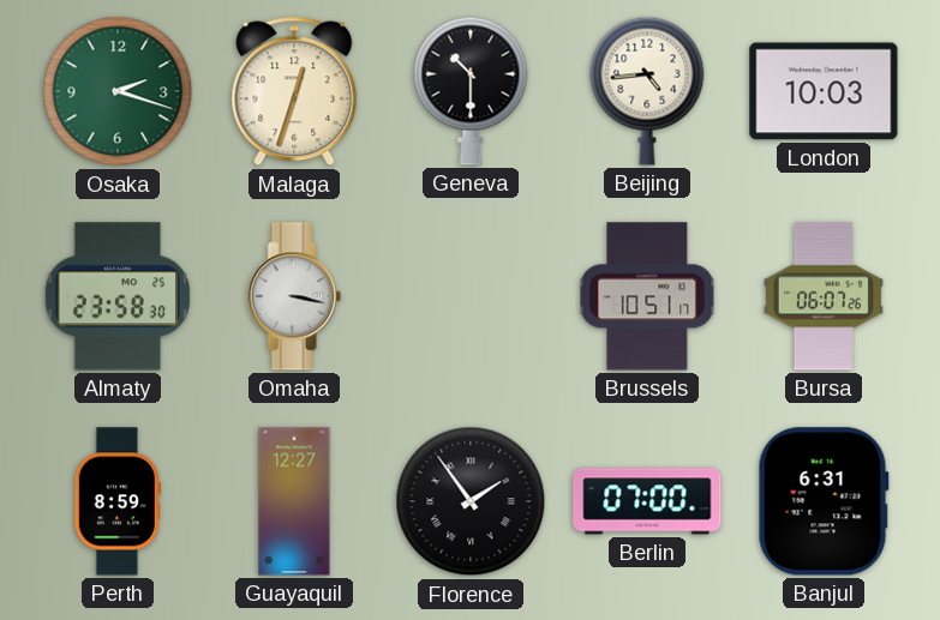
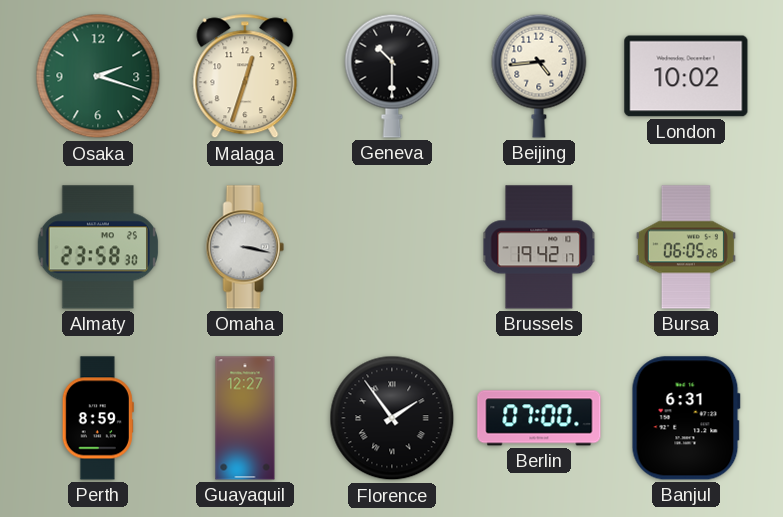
London: 10:03 -> 10:02 (686, 76)
Brussels: 10:51 -> 19:42 (539, 247)
Bursa: 06:07 -> 06:05 (686, 247)
